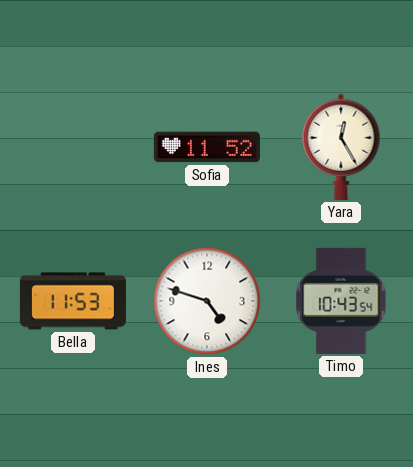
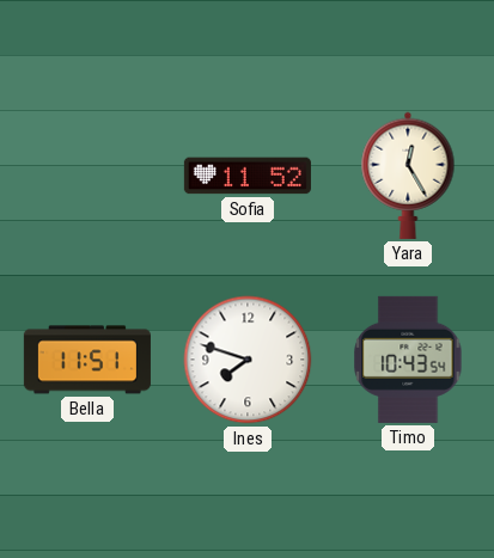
Bella: 11:53 -> 11:51 (87, 360)
Ines: 4:48 -> 7:48 (248, 360)
